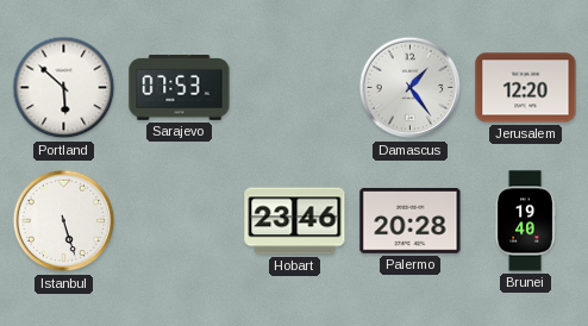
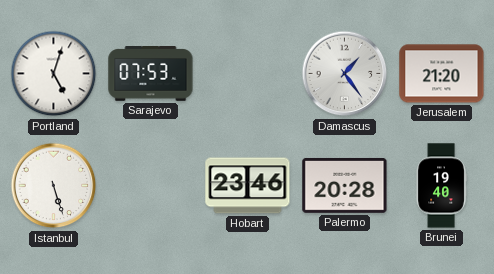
Portland: 5:52 -> 5:03 (54, 74)
Jerusalem: 12:20 -> 21:20 (442, 74)
